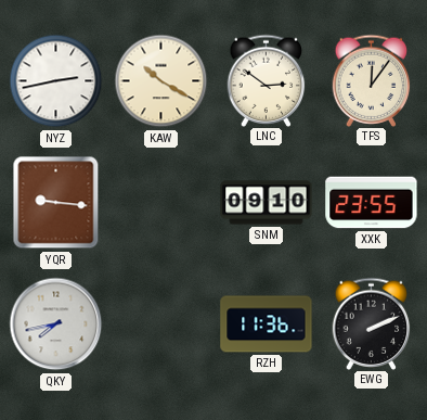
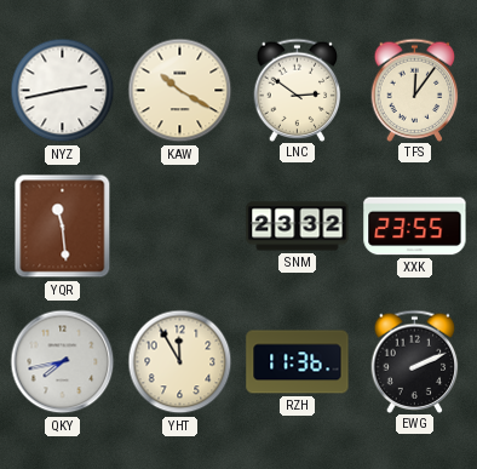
YQR: 9:16 -> 11:29 (63, 227)
SNM: 09:10 -> 23:32 (298, 227)
YHT: none -> 11:55 (180, 362)
